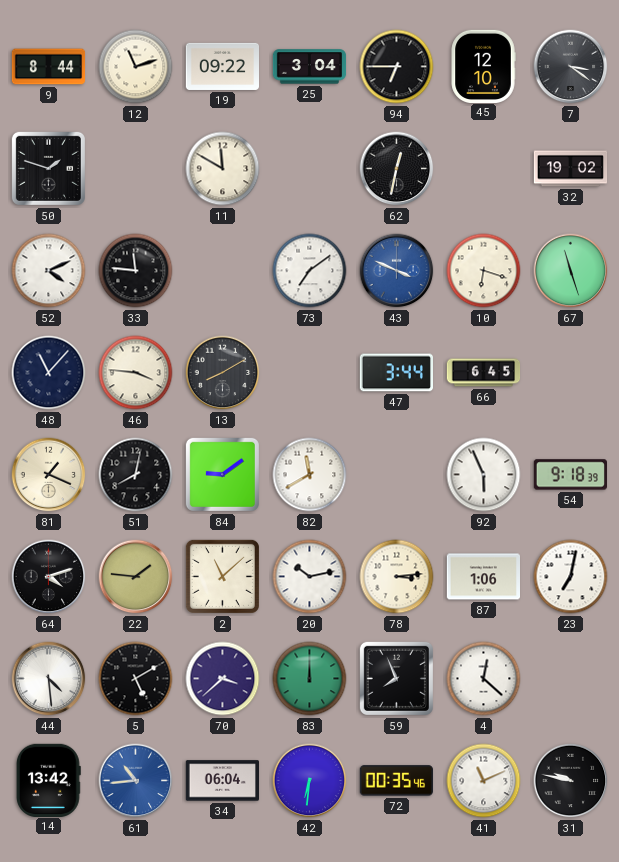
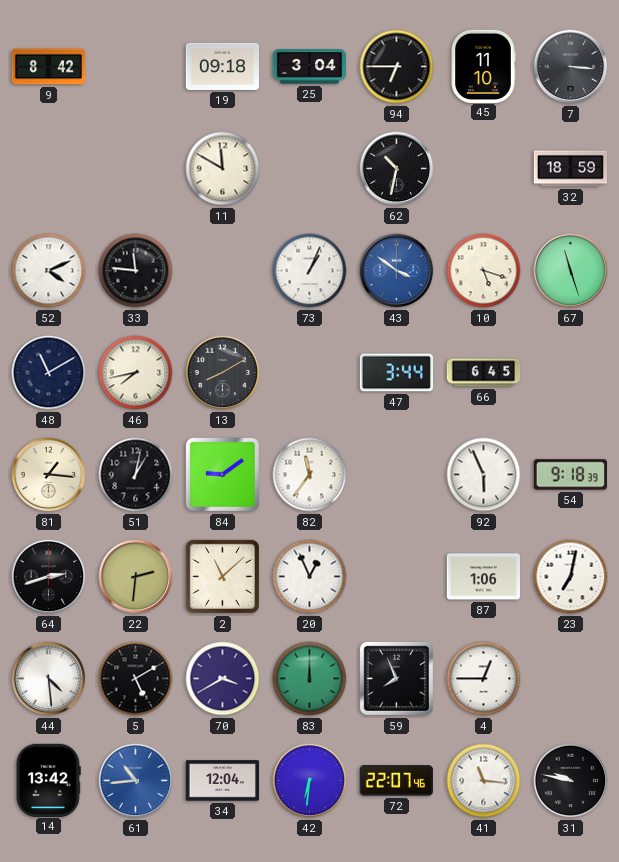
9: 8:44 -> 8:42 (49, 67)
12: 11:12 -> none (136, 67)
19: 09:22 -> 09:18 (223, 66)
45: 12:10 -> 11:10 (483, 66)
7: 3:21 -> 3:16 (571, 67)
50: 1:48 -> none (48, 168)
62: 12:32 -> 10:32 (397, 169)
32: 19:02 -> 18:59 (571, 169)
73: 7:09 -> 1:04 (310, 271)
43: 3:49 -> 3:51 (397, 271)
10: 6:18 -> 5:18 (484, 271)
48: 11:07 -> 11:10 (49, 373)
46: 3:46 -> 7:43 (136, 373)
81: 1:19 -> 1:16 (49, 475)
51: 8:02 -> 1:02 (136, 475)
82: 11:40 -> 11:36 (310, 475)
64: 4:12 -> 2:42 (49, 577)
22: 1:46 -> 2:31 (136, 577)
20: 10:13 -> 12:56 (310, 577)
78: 3:14 -> none (397, 577)
70: 3:38 -> 3:40 (223, 679)
4: 12:22 -> 12:45 (484, 679)
34: 06:04 -> 12:04 (222, 781)
72: 00:35 -> 22:07 (396, 781)
41: 11:11 -> 11:16 (484, 781)
